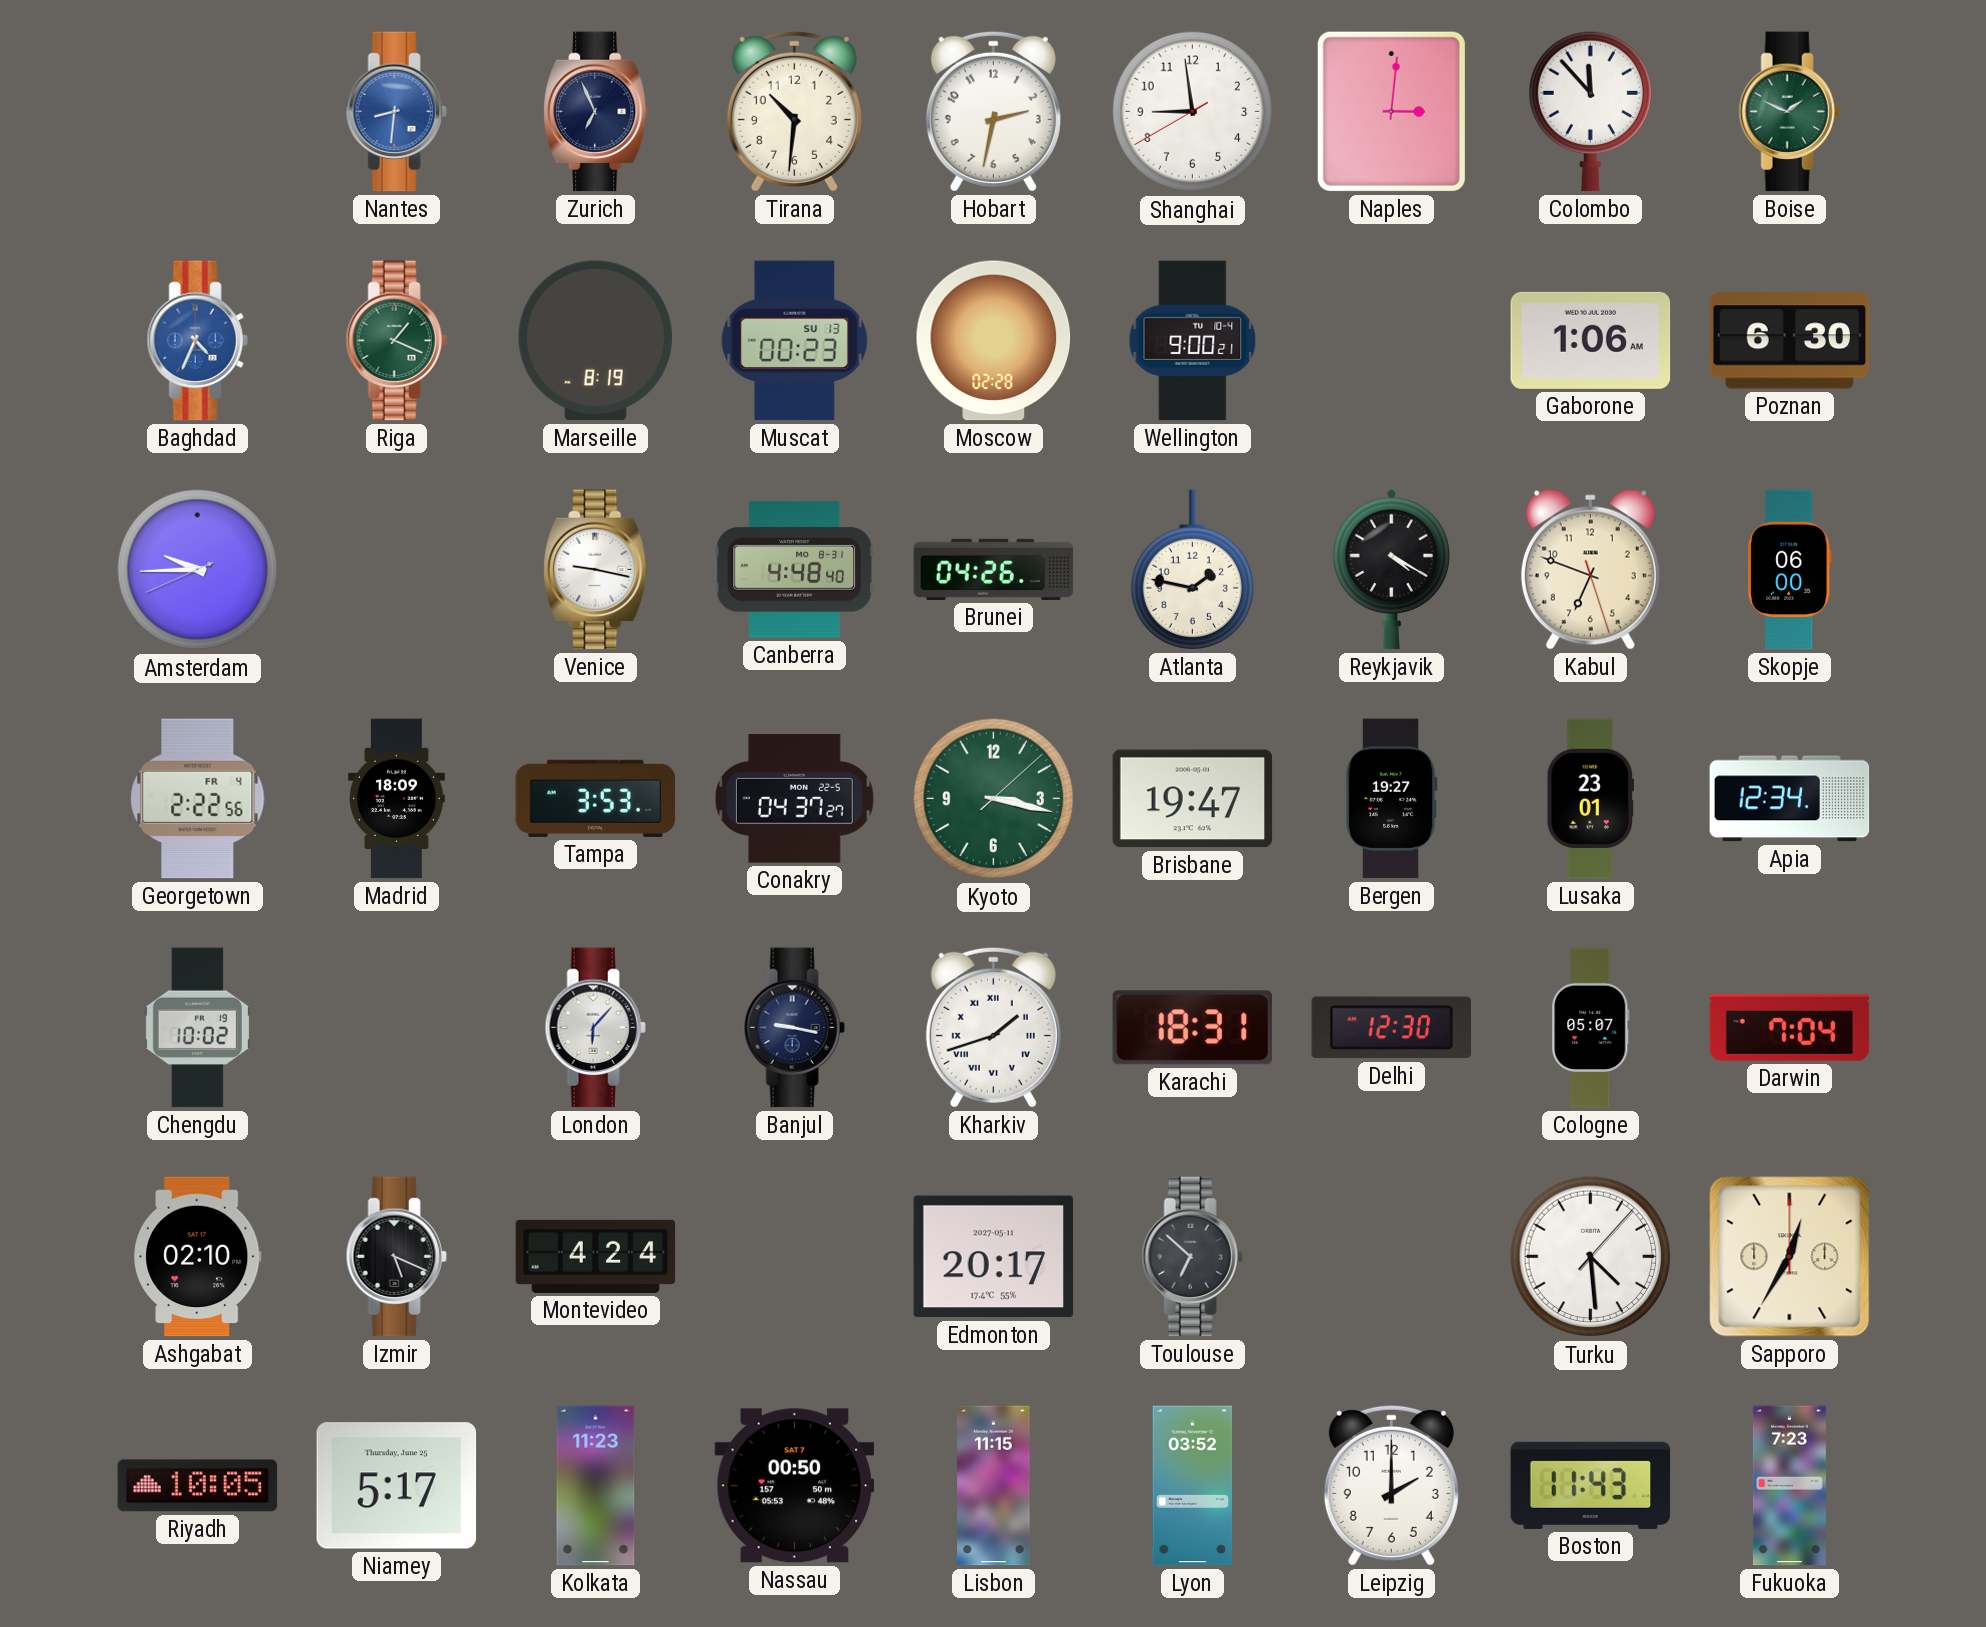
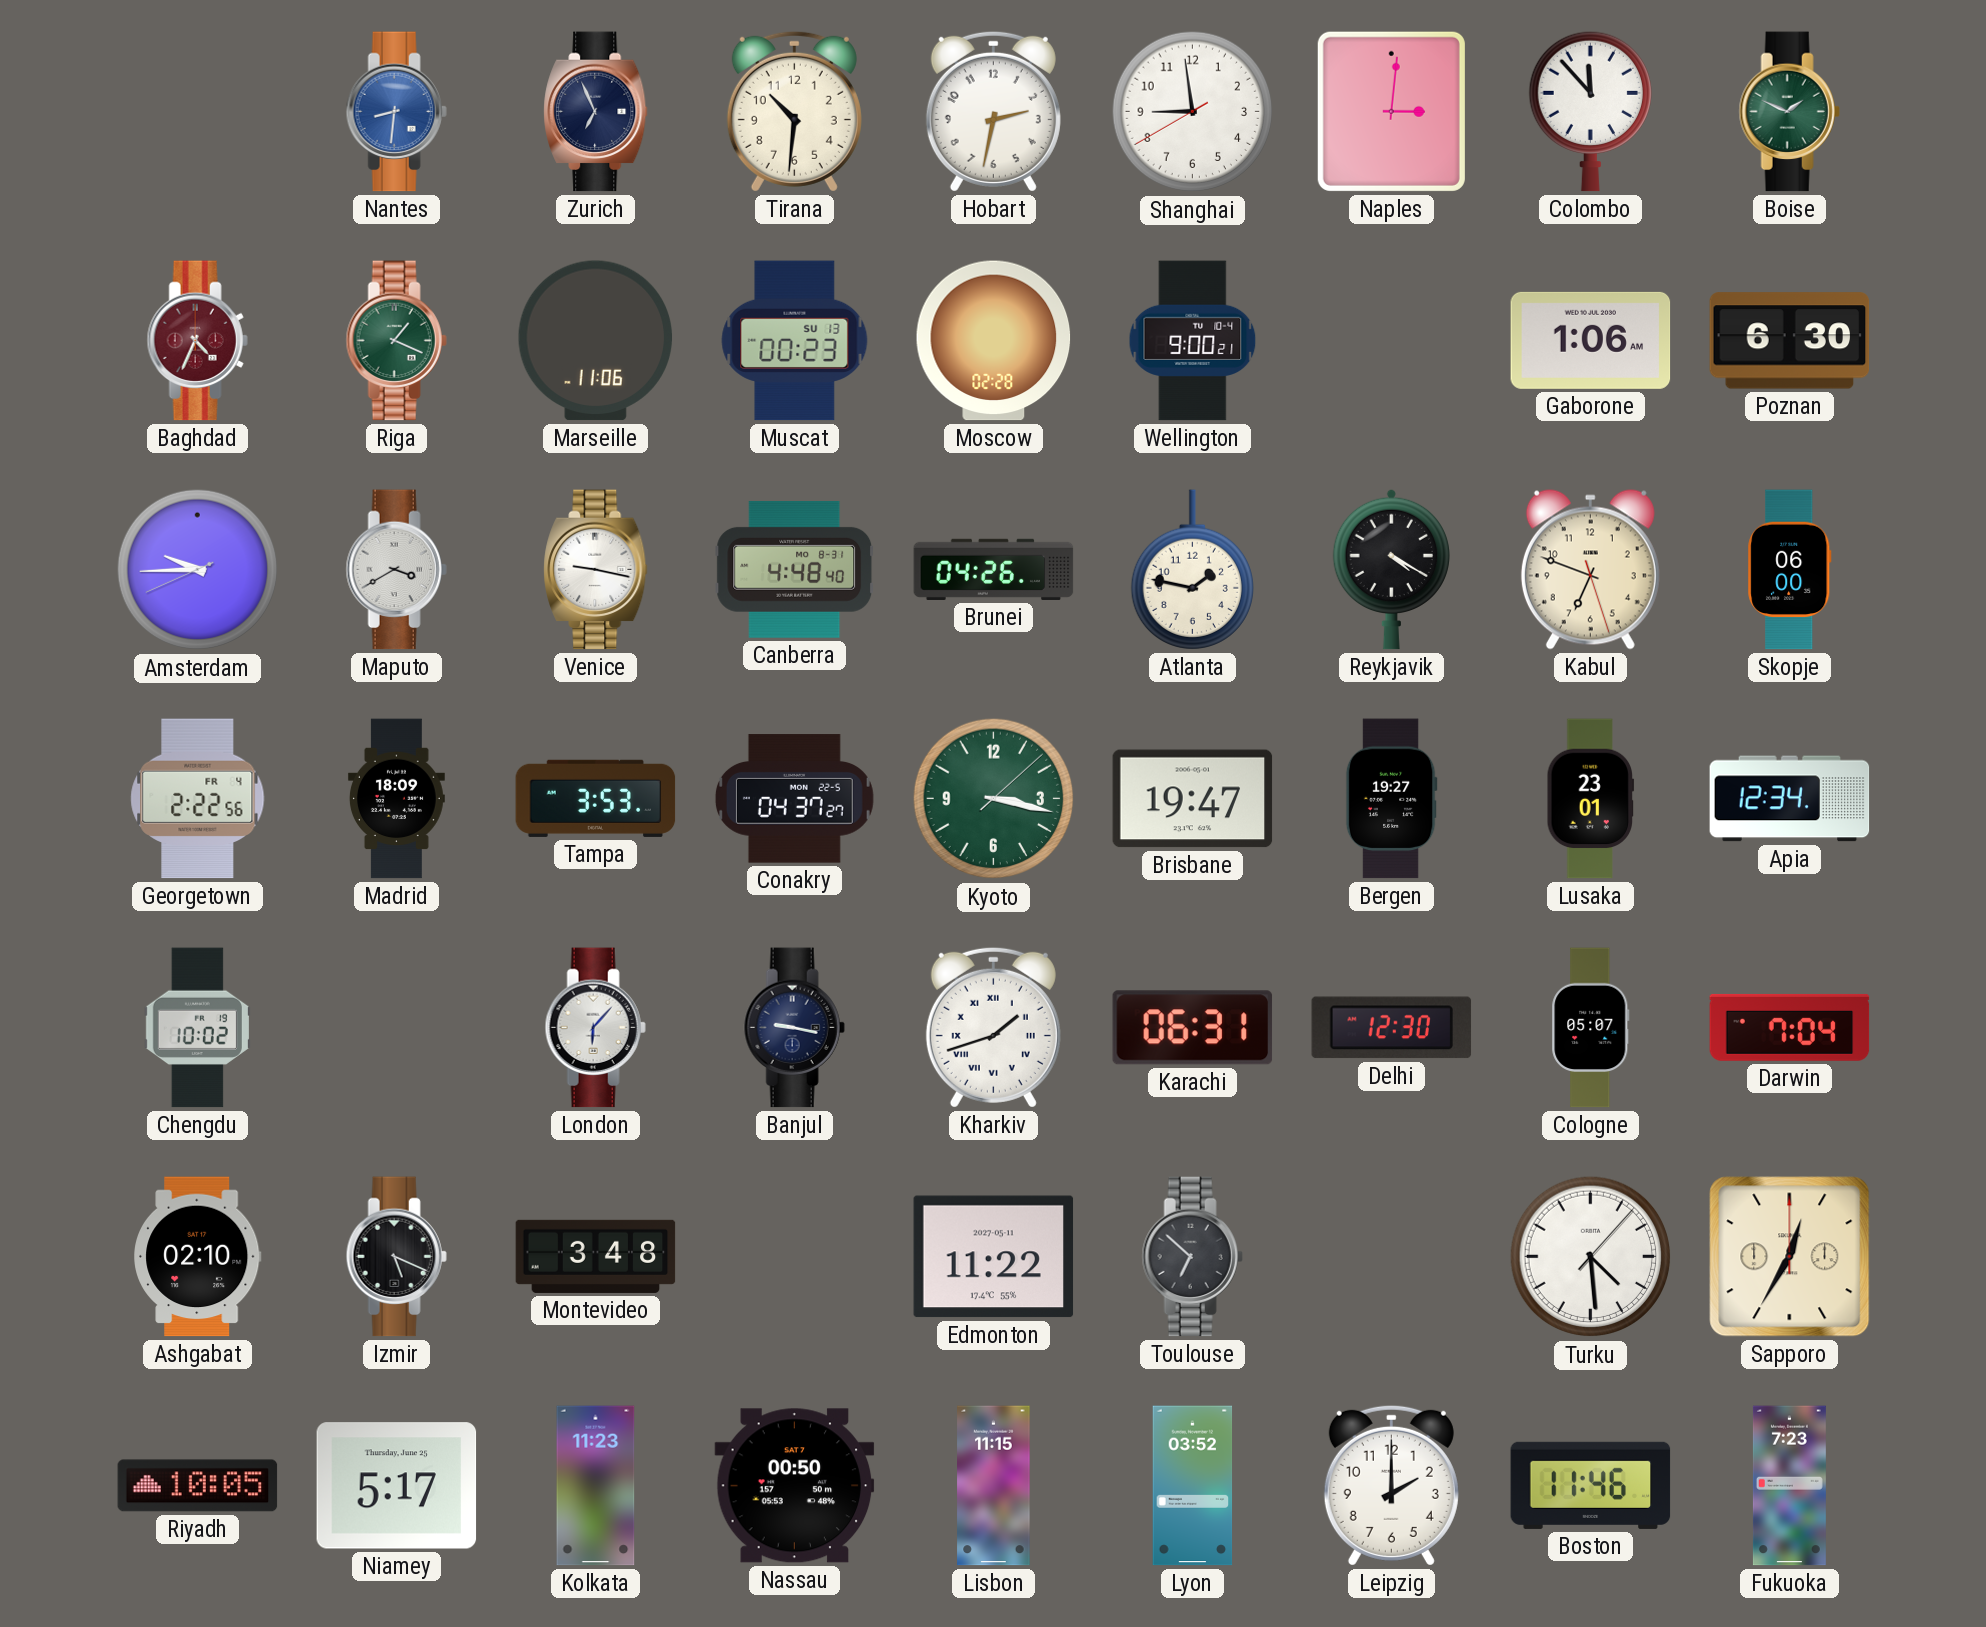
Baghdad dial: blue -> burgundy (197, 341)
Marseille: 8:19 -> 11:06 (596, 341)
Maputo: none -> 3:40 (396, 570)
Karachi: 18:31 -> 06:31 (1193, 1028)
Montevideo: 4:24 -> 3:48 (596, 1256)
Edmonton: 20:17 -> 11:22 (994, 1257)
Boston: 11:43 -> 11:46 (1591, 1485)
